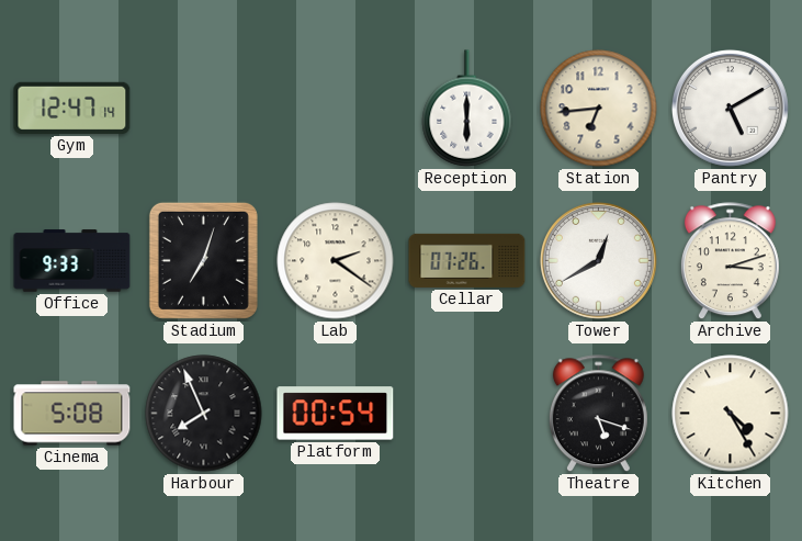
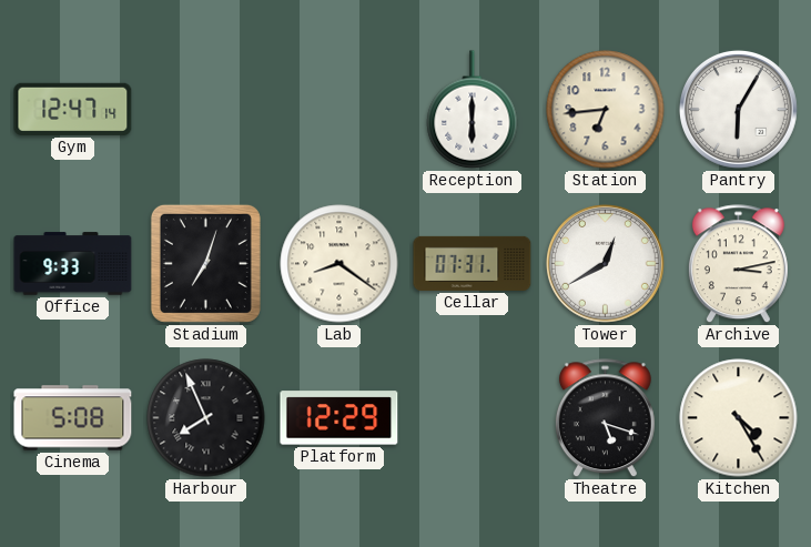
Pantry: 5:10 -> 6:05 (738, 109)
Lab: 2:21 -> 8:21 (339, 264)
Cellar: 07:26 -> 07:31 (473, 263)
Archive: 3:12 -> 3:13 (738, 264)
Platform: 00:54 -> 12:29 (339, 418)
